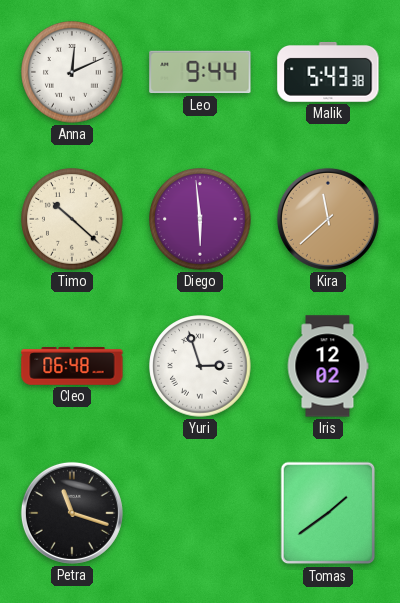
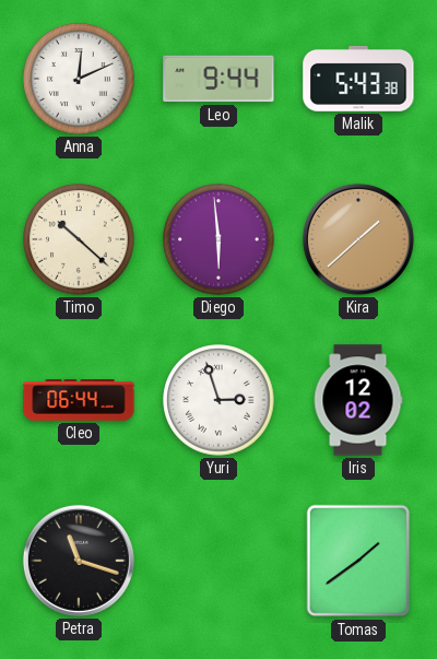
Kira: 11:38 -> 1:38 (358, 239)
Cleo: 06:48 -> 06:44 (79, 401)
